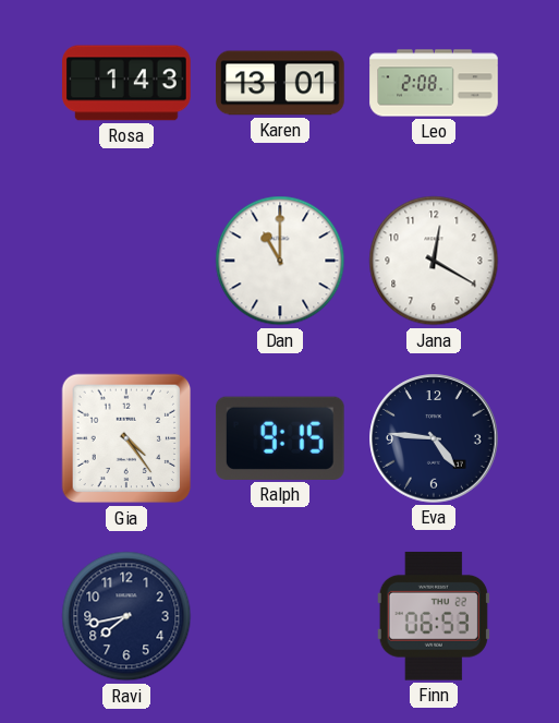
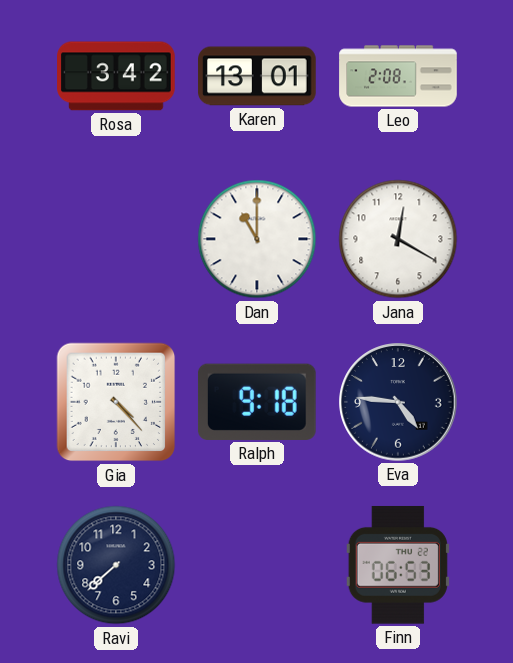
Rosa: 1:43 -> 3:42 (116, 76)
Gia: 4:24 -> 4:23 (116, 402)
Ralph: 9:15 -> 9:18 (257, 402)
Ravi: 7:43 -> 7:38 (116, 565)
